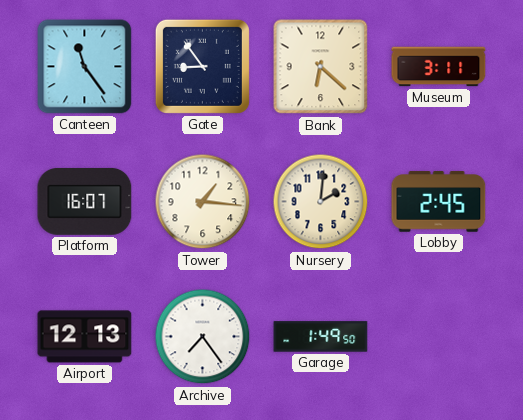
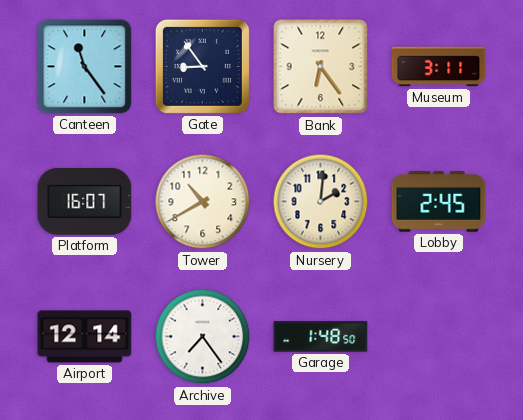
Bank: 6:22 -> 6:24 (321, 67)
Tower: 1:16 -> 10:40 (203, 202)
Airport: 12:13 -> 12:14 (85, 337)
Garage: 1:49 -> 1:48 (321, 337)
